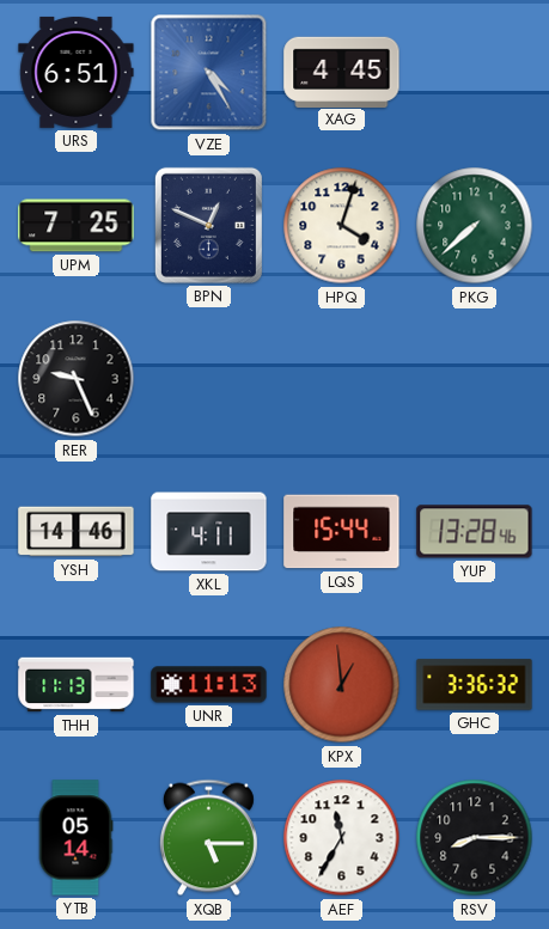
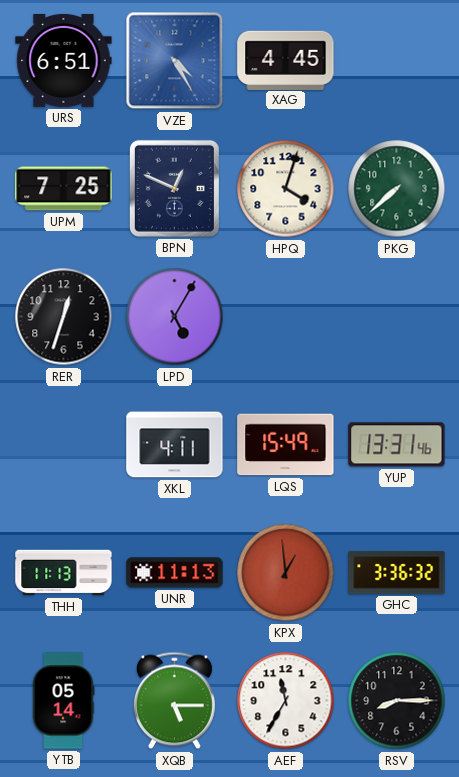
RER: 9:26 -> 12:33 (64, 317)
LPD: none -> 5:05 (175, 317)
YSH: 14:46 -> none (77, 532)
LQS: 15:44 -> 15:49 (286, 445)
YUP: 13:28 -> 13:31 (397, 445)
